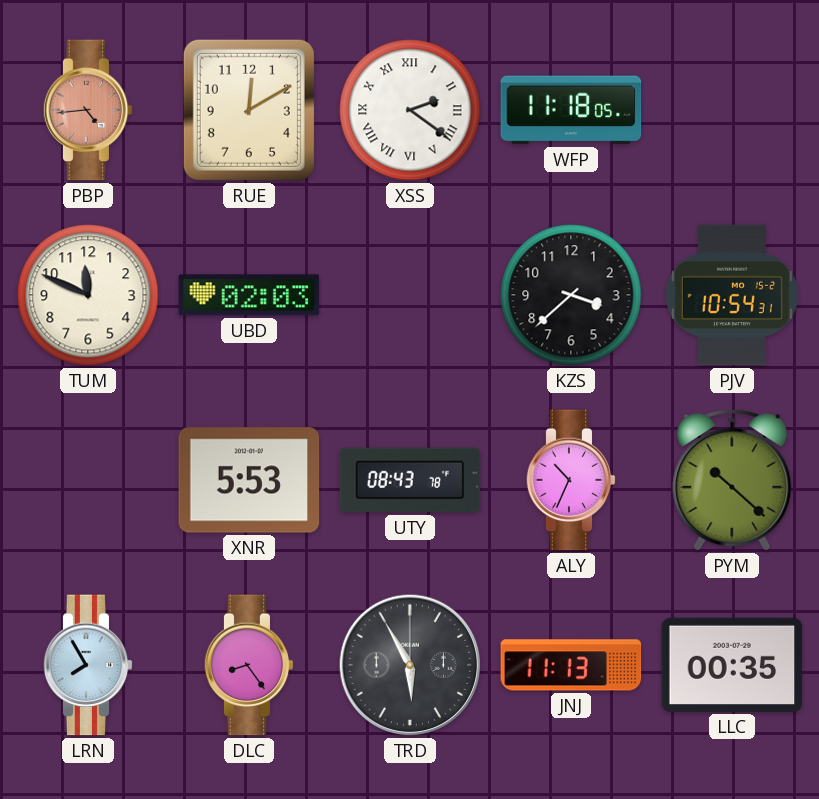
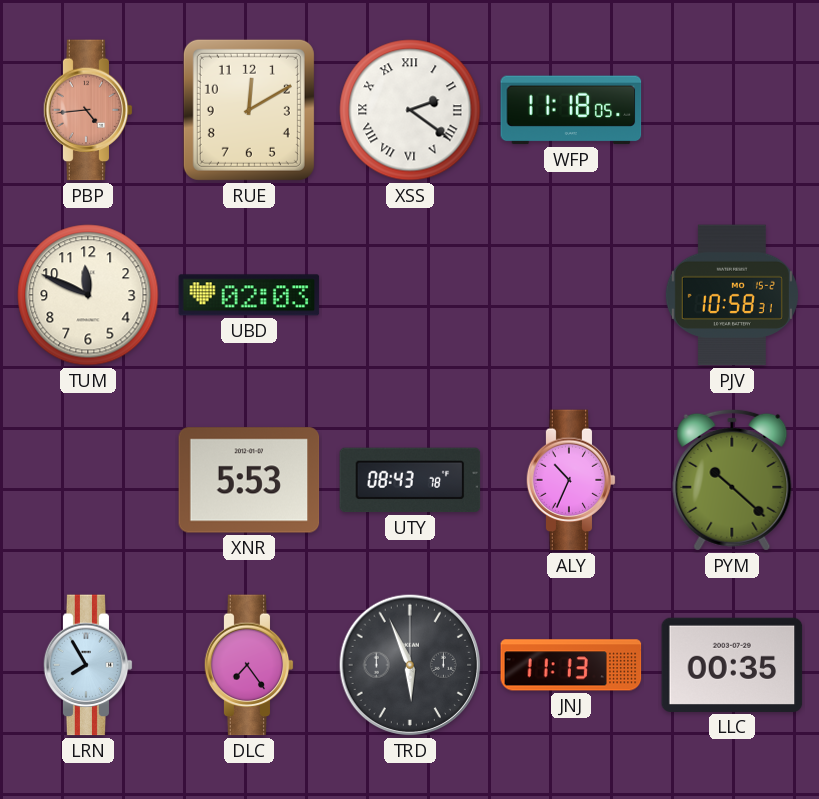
KZS: 3:38 -> none (571, 295)
PJV: 10:54 -> 10:58 (732, 295)
DLC: 8:24 -> 7:24 (249, 665)
TRD: 5:55 -> 5:56 (410, 665)
